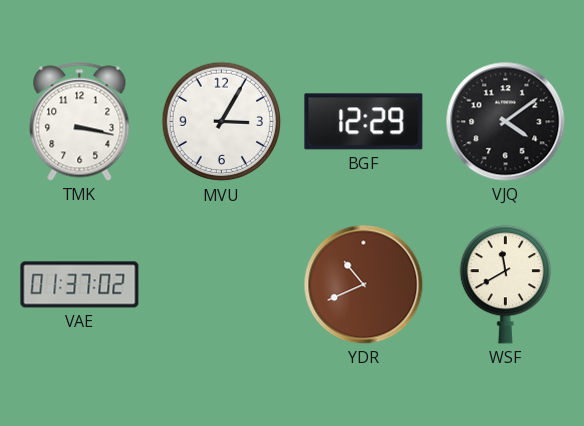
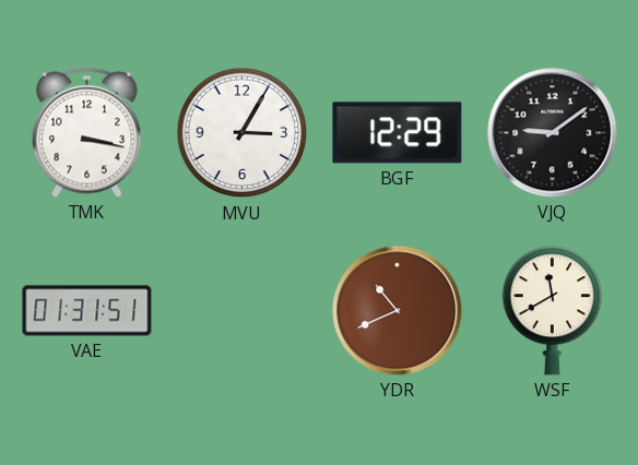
VJQ: 4:09 -> 9:09 (553, 133)
VAE: 01:37 -> 01:31 (87, 311)
